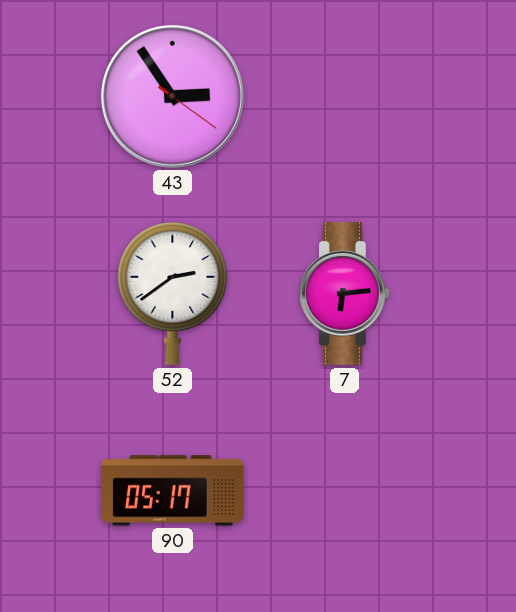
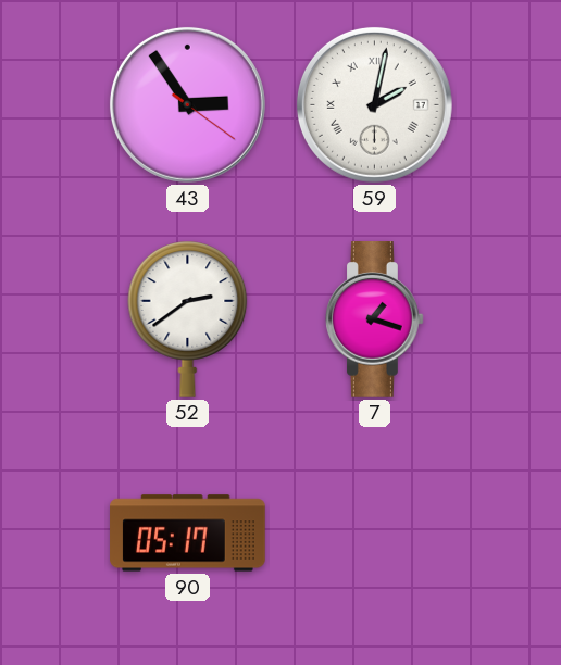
59: none -> 2:02 (374, 104)
7: 6:14 -> 1:18 (375, 319)
